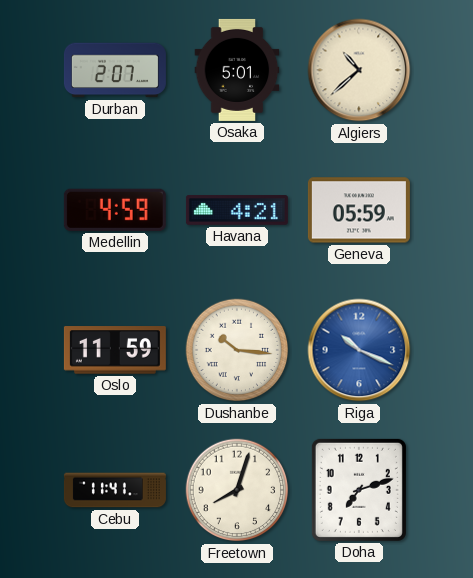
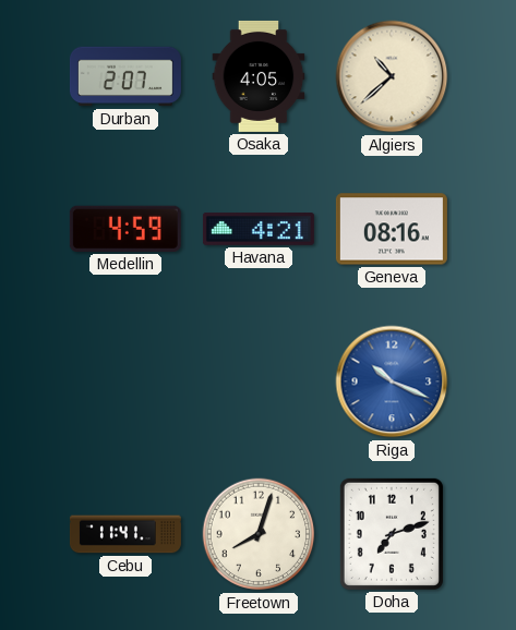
Osaka: 5:01 -> 4:05 (259, 76)
Geneva: 05:59 -> 08:16 (392, 229)
Oslo: 11:59 -> none (115, 350)
Dushanbe: 10:16 -> none (237, 350)
